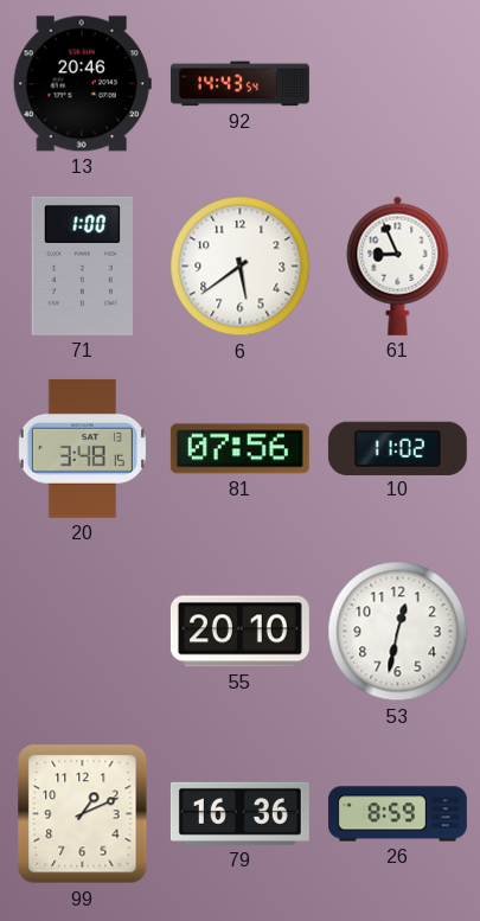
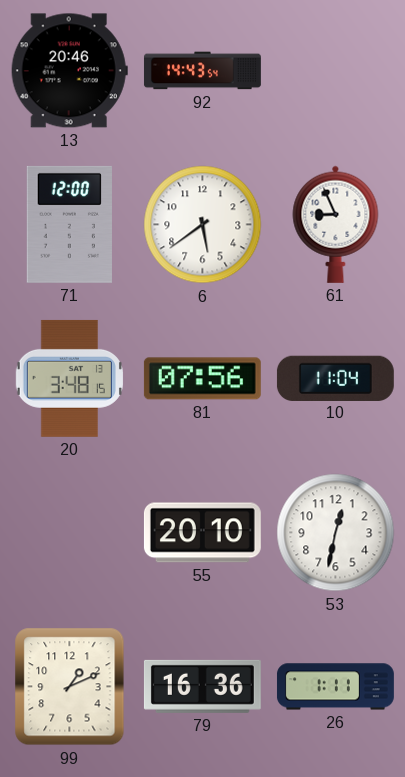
71: 1:00 -> 12:00 (69, 224)
10: 11:02 -> 11:04 (335, 378)
26: 8:59 -> 1:11 (335, 687)
